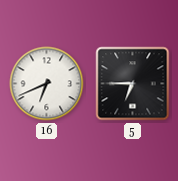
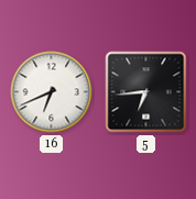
5: 6:45 -> 6:44 (146, 92)
